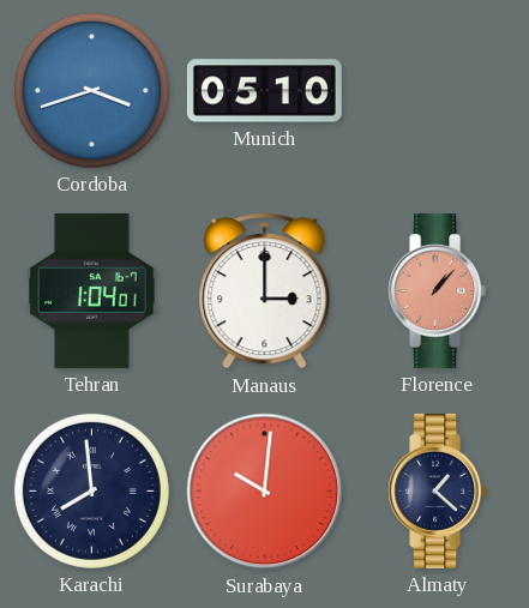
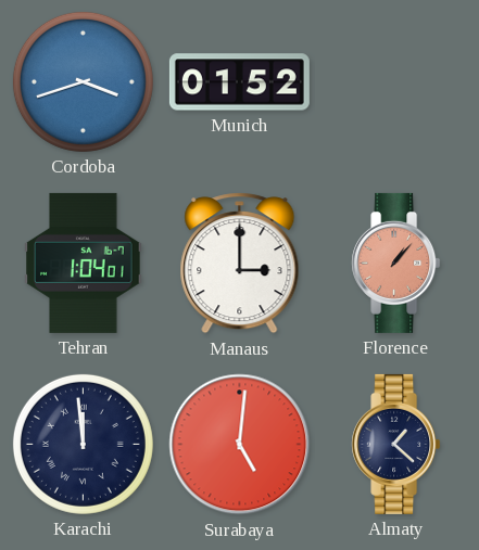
Munich: 05:10 -> 01:52 (239, 82)
Karachi: 7:59 -> 11:59 (83, 444)
Surabaya: 10:01 -> 5:01 (240, 445)
